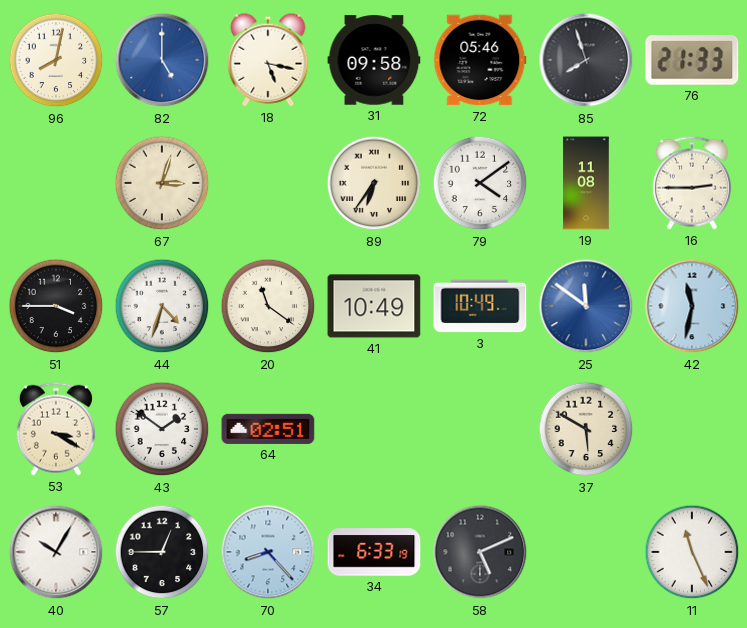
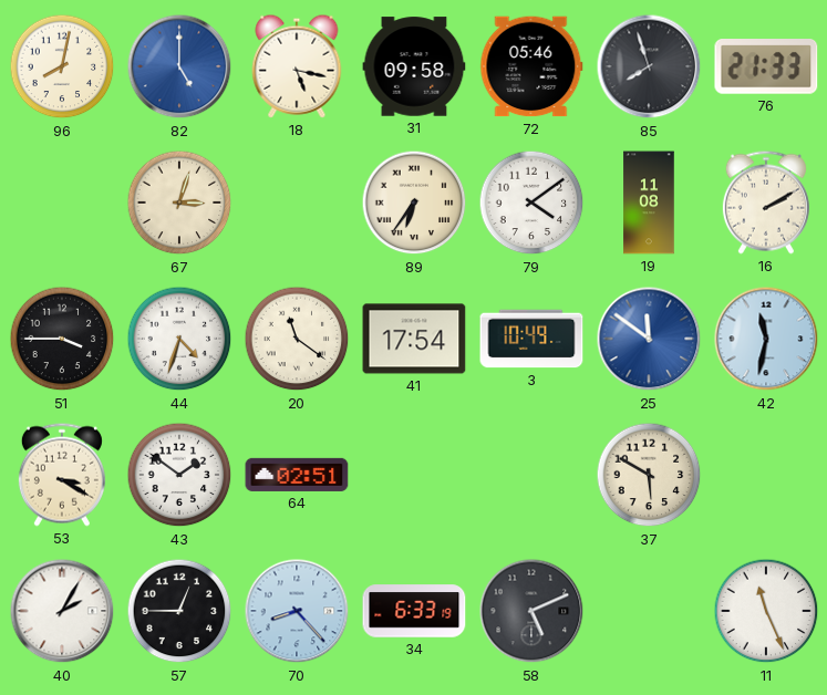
16: 2:45 -> 2:10 (766, 203)
41: 10:49 -> 17:54 (414, 339)
40: 10:05 -> 2:05 (62, 611)
